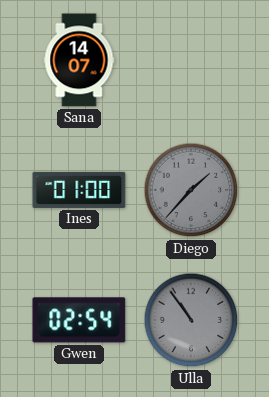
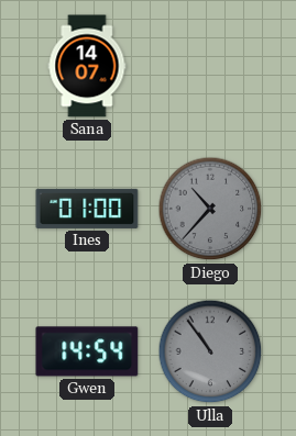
Diego: 1:37 -> 10:37 (210, 209)
Gwen: 02:54 -> 14:54 (87, 351)
